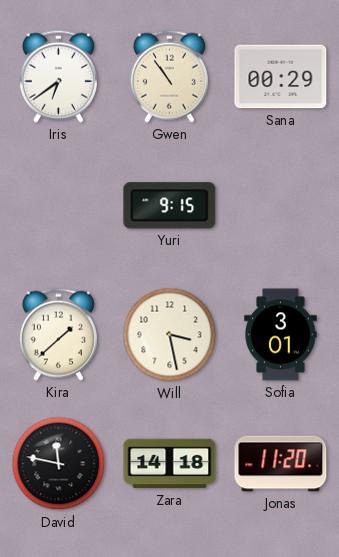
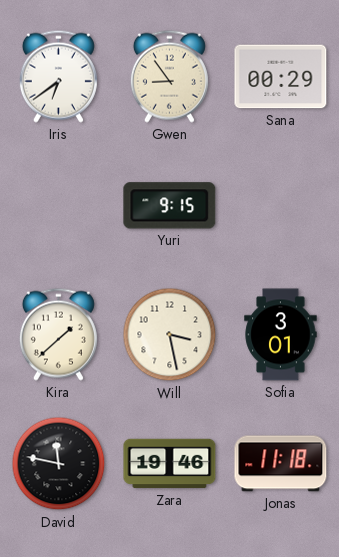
Gwen: 10:54 -> 8:54 (169, 76)
Zara: 14:18 -> 19:46 (170, 464)
Jonas: 11:20 -> 11:18 (281, 464)
